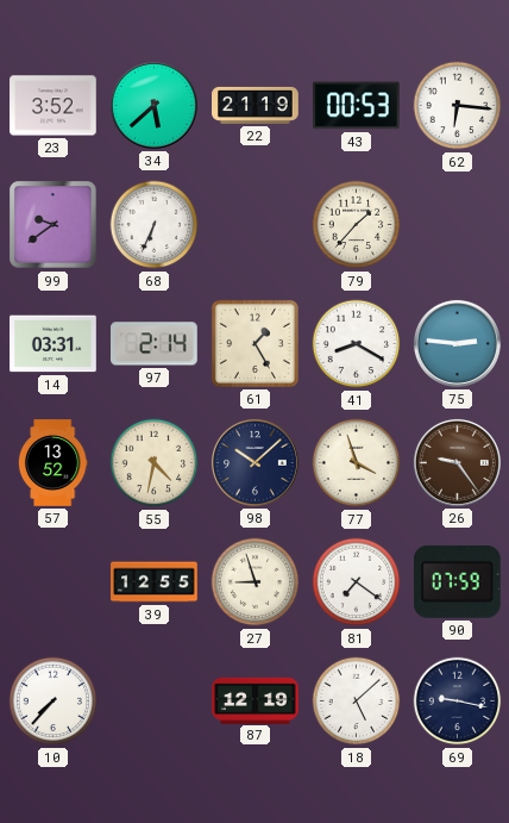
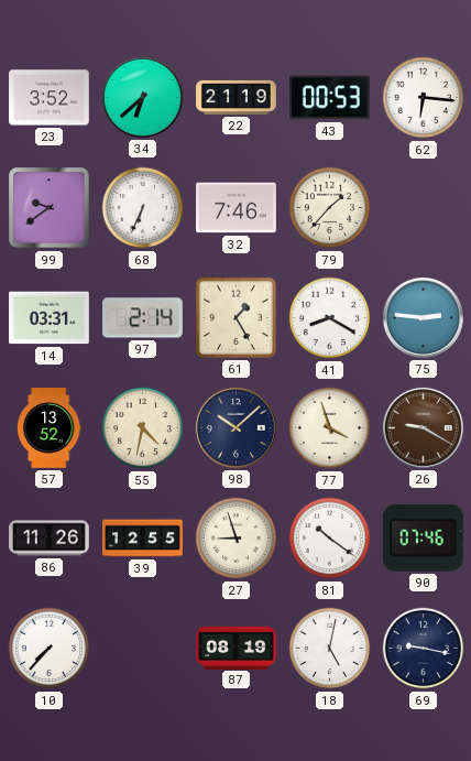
34: 5:38 -> 6:38 (142, 97)
32: none -> 7:46 (237, 208)
26: 9:24 -> 9:20 (423, 427)
86: none -> 11:26 (50, 539)
81: 7:21 -> 10:21 (330, 539)
90: 07:59 -> 07:46 (423, 537)
87: 12:19 -> 08:19 (237, 648)
18: 5:08 -> 5:02 (330, 649)
